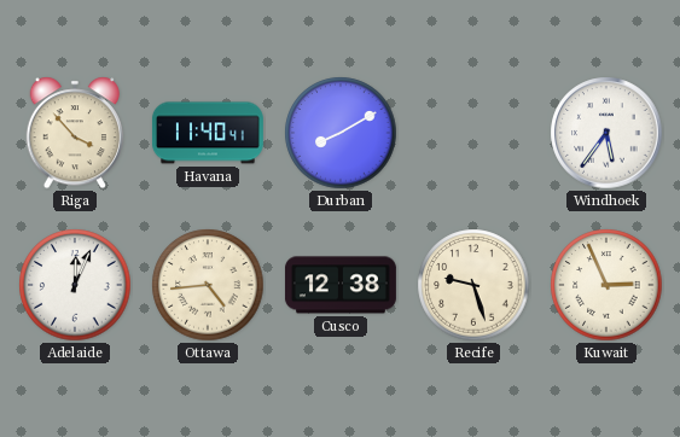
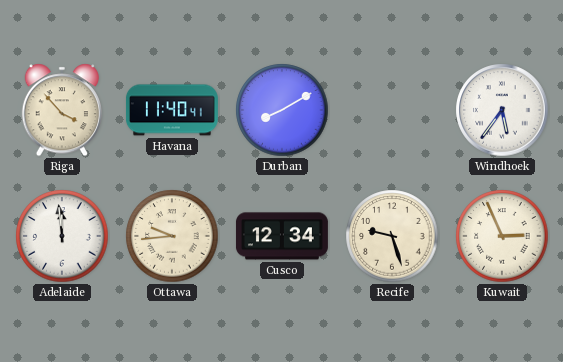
Adelaide: 12:04 -> 11:59 (62, 236)
Ottawa: 4:44 -> 9:44 (172, 236)
Cusco: 12:38 -> 12:34 (282, 236)
